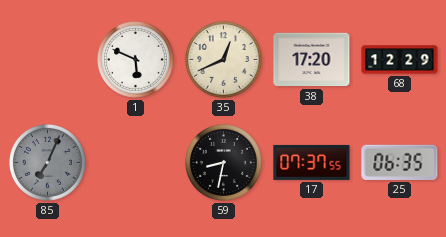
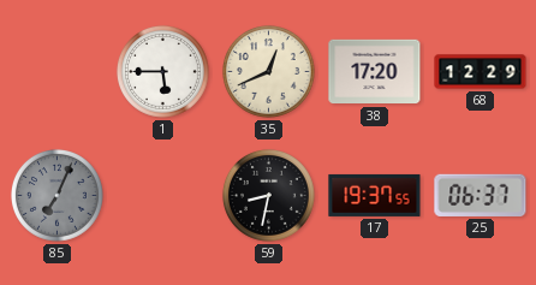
1: 5:49 -> 5:45 (162, 71)
17: 07:37 -> 19:37 (375, 195)
25: 06:35 -> 06:37 (481, 195)
